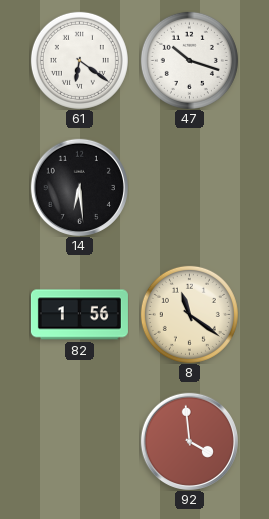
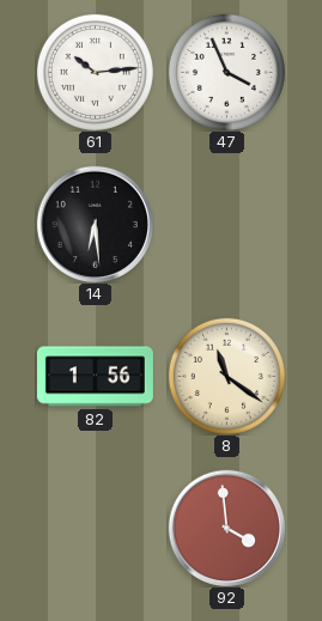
61: 6:21 -> 10:14 (95, 72)
47: 10:18 -> 3:56 (226, 72)
